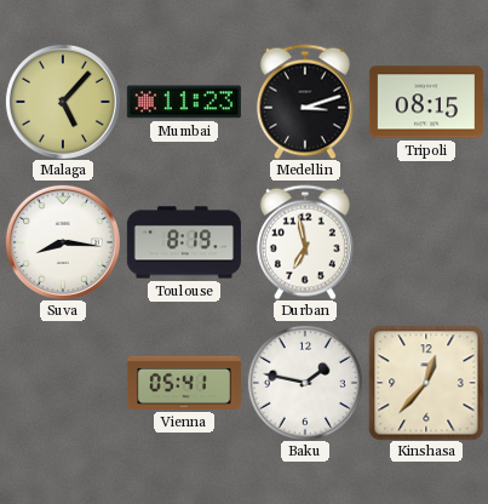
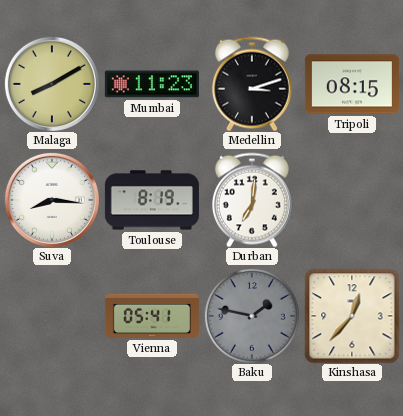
Malaga: 5:07 -> 8:10 (52, 84)
Durban: 6:58 -> 7:01 (252, 200)
Baku dial: white -> grey (252, 316)
